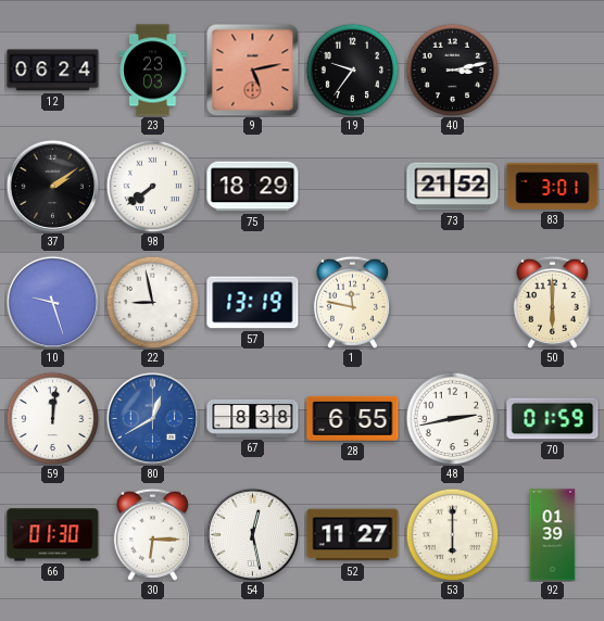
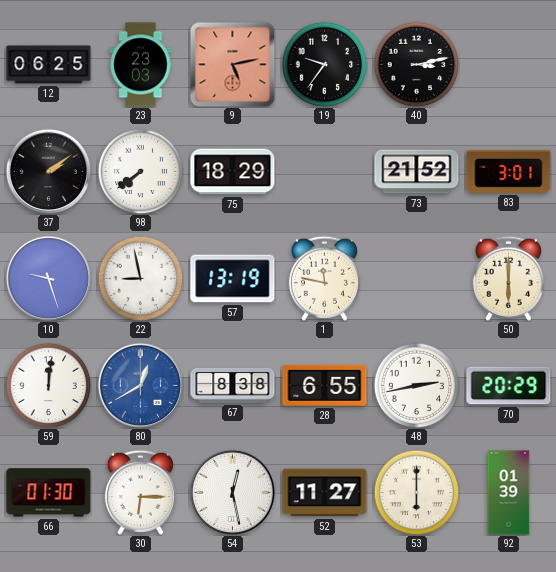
12: 06:24 -> 06:25 (49, 65)
70: 01:59 -> 20:29 (509, 386)
